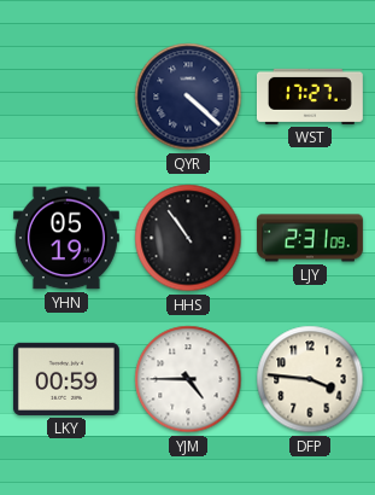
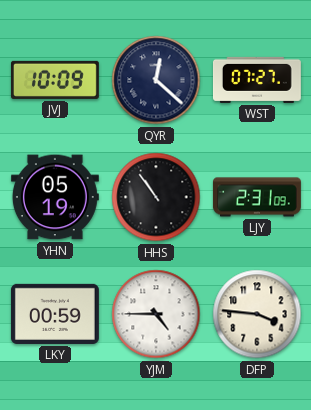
JVJ: none -> 10:09 (55, 80)
QYR: 4:22 -> 12:22 (156, 80)
WST: 17:27 -> 07:27 (257, 80)
